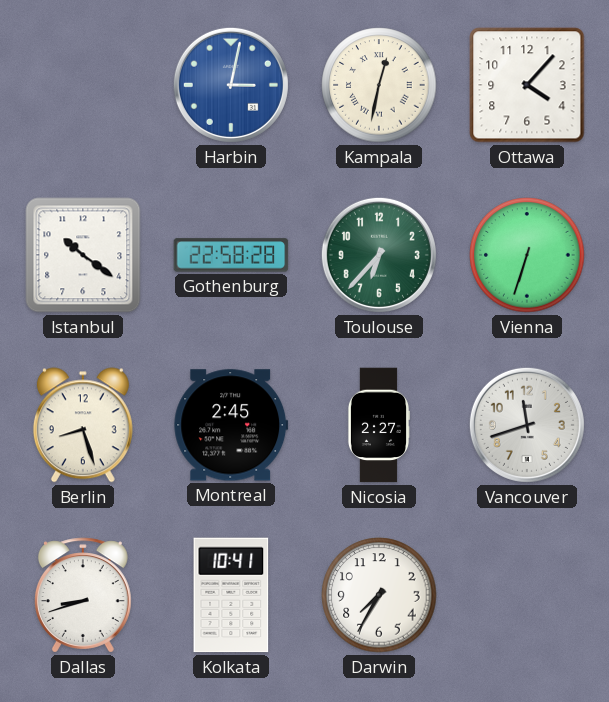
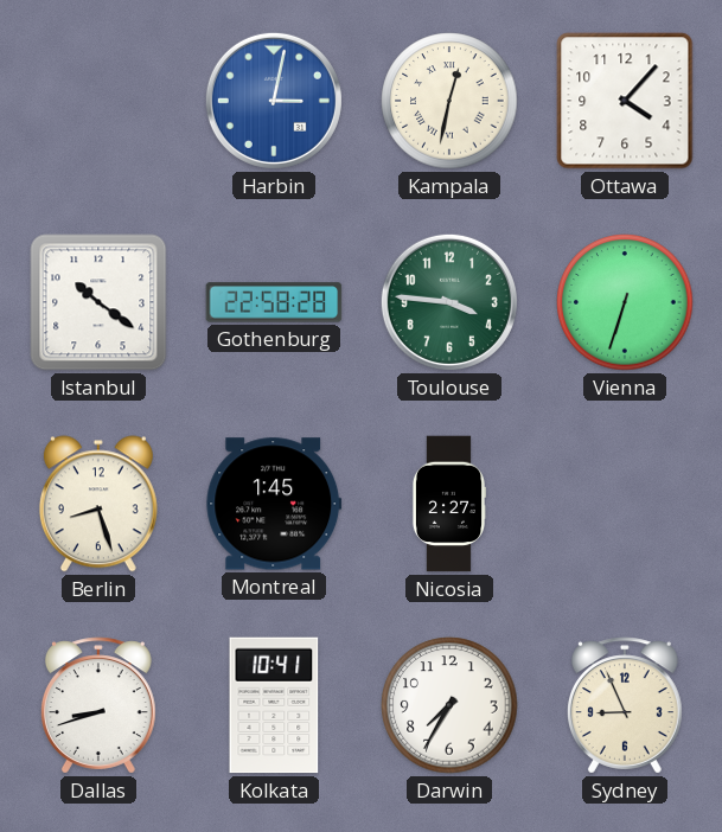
Toulouse: 6:37 -> 3:46 (449, 302)
Montreal: 2:45 -> 1:45 (274, 504)
Vancouver: 11:42 -> none (527, 425)
Sydney: none -> 8:56 (625, 705)
